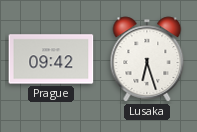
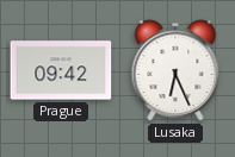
Lusaka: 6:27 -> 6:26 (175, 70)
